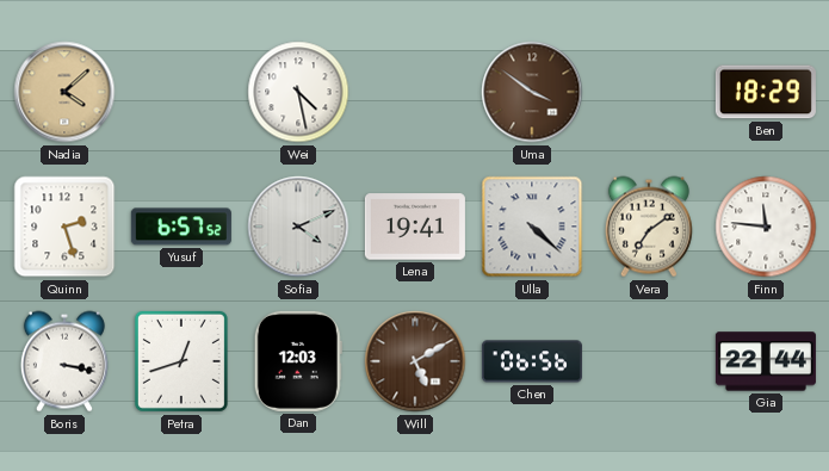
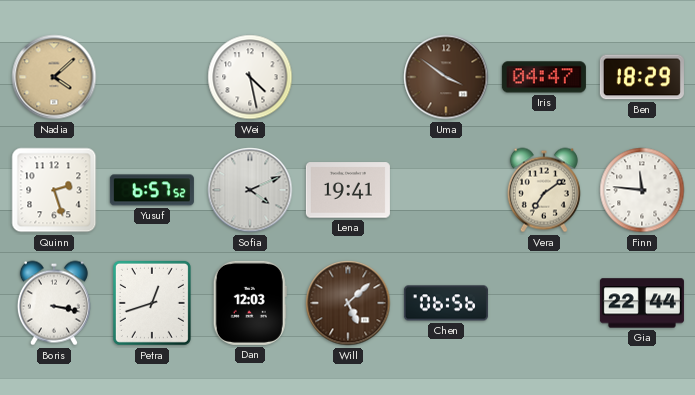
Iris: none -> 04:47 (544, 77)
Ulla: 4:22 -> none (532, 227)
Will: 5:10 -> 5:08 (348, 303)
